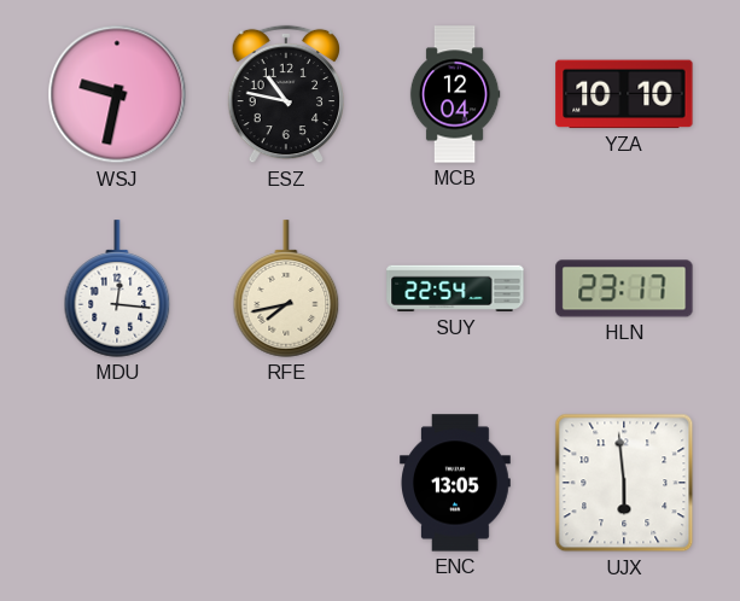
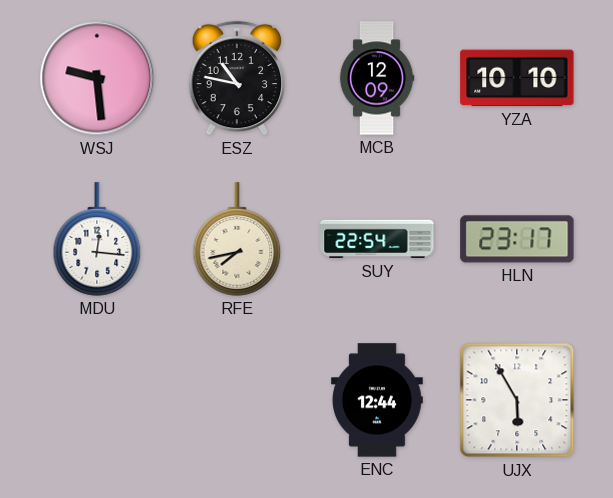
WSJ: 9:32 -> 9:29 (97, 78)
MCB: 12:04 -> 12:09 (377, 78)
ENC: 13:05 -> 12:44 (378, 400)
UJX: 5:59 -> 5:55 (517, 400)
